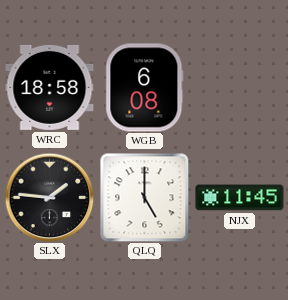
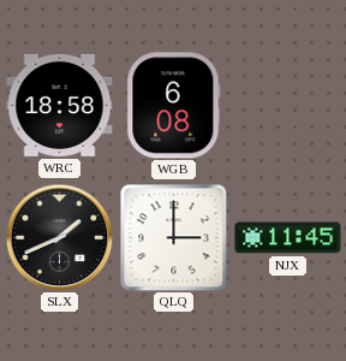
SLX: 1:46 -> 1:41 (59, 237)
QLQ: 5:00 -> 3:00 (173, 237)
